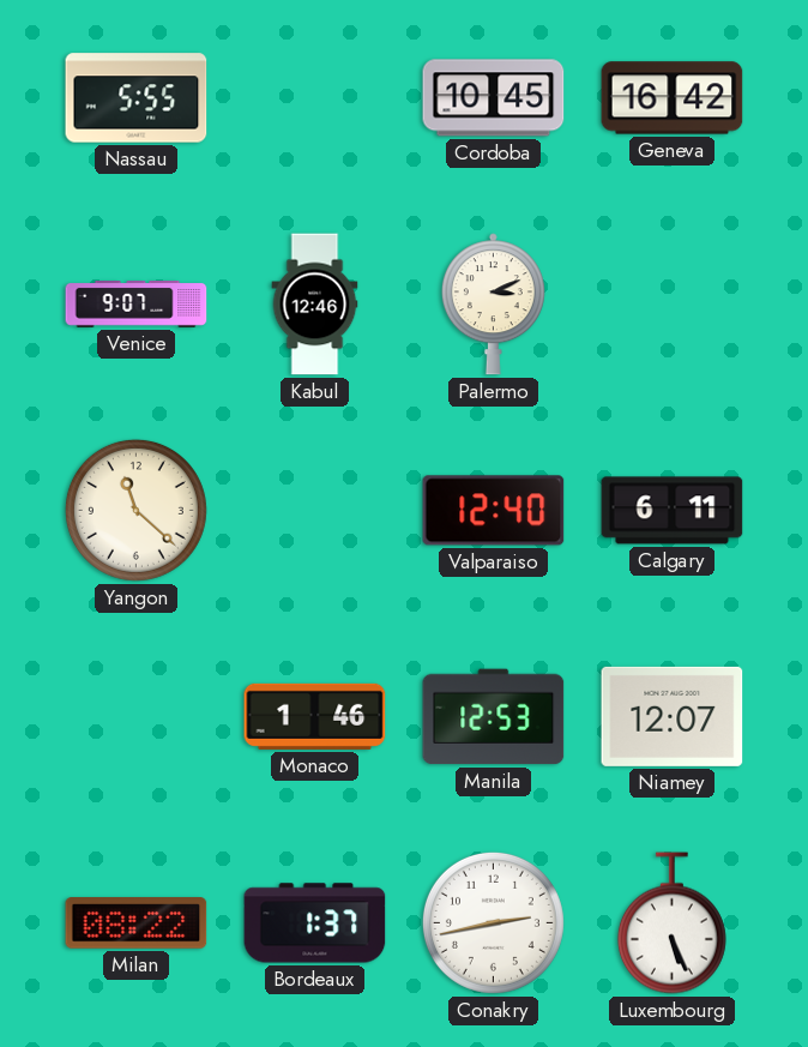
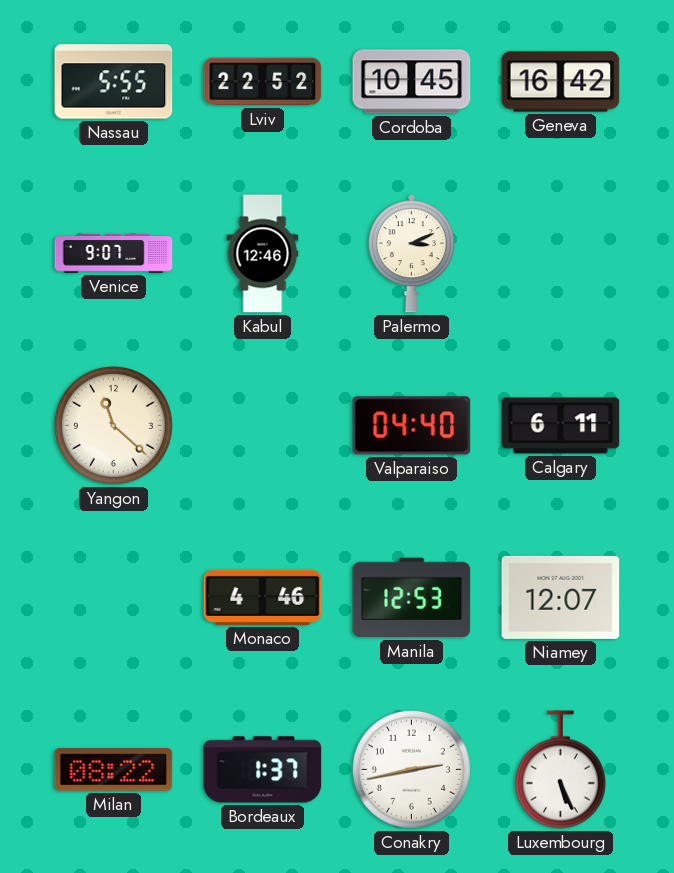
Lviv: none -> 22:52 (263, 82)
Valparaiso: 12:40 -> 04:40 (412, 426)
Monaco: 1:46 -> 4:46 (263, 597)
